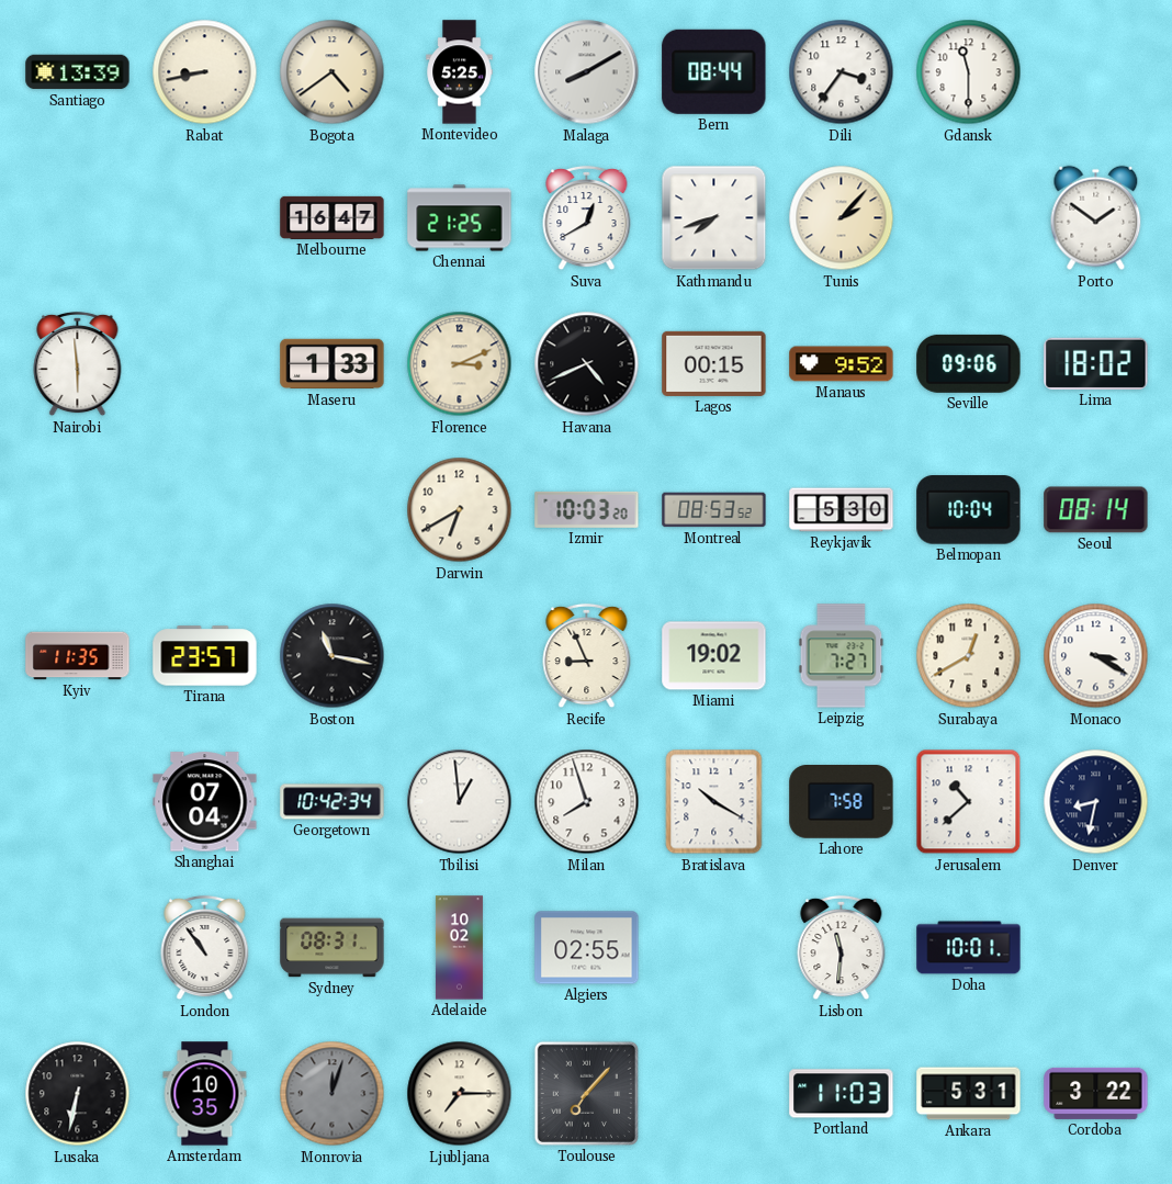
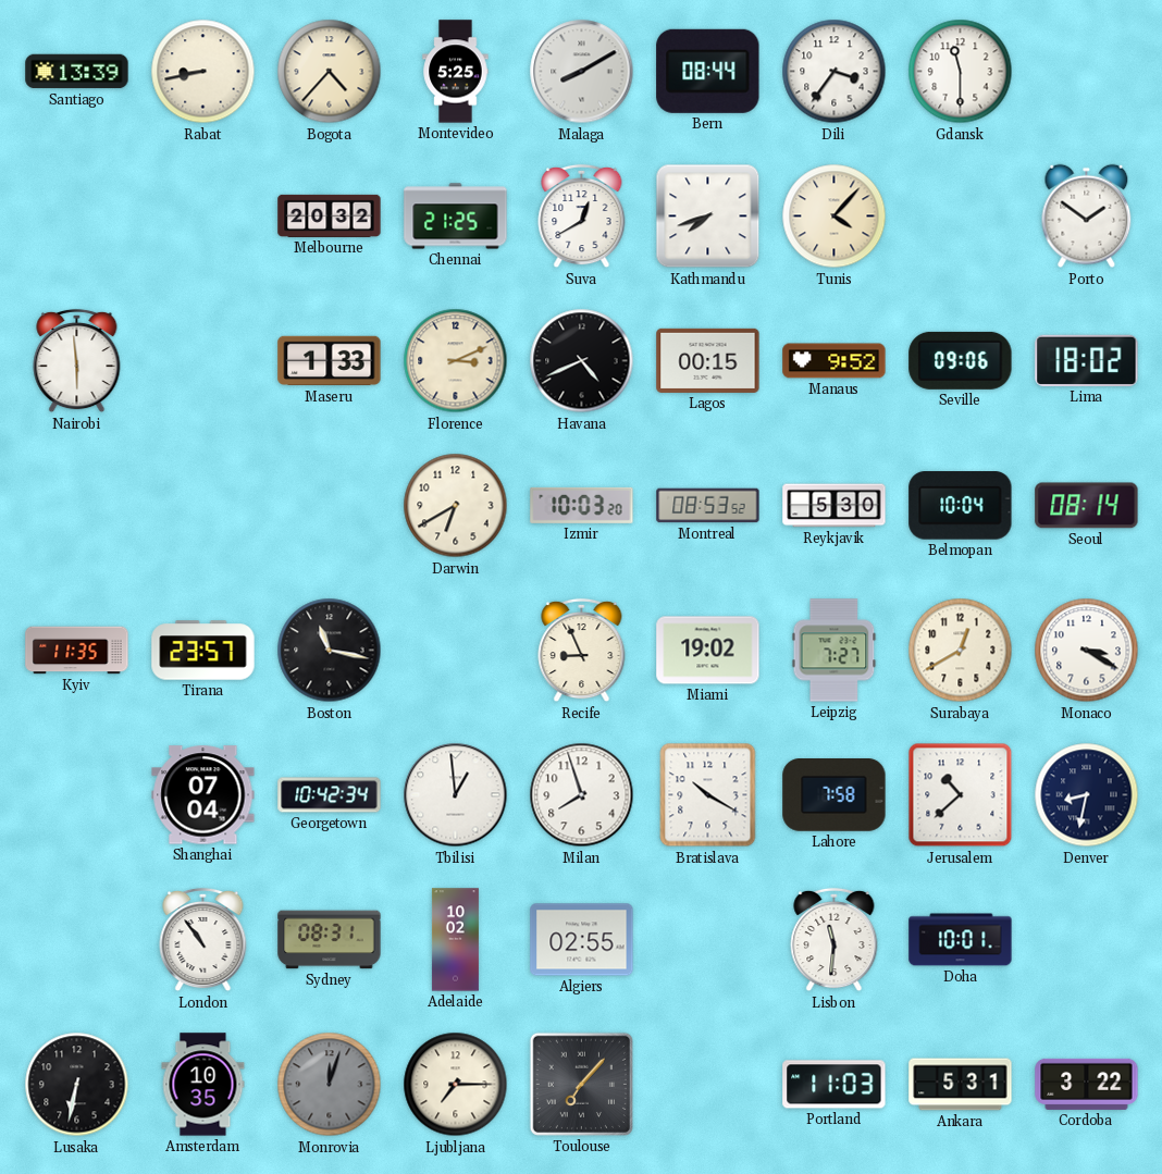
Bogota: 4:39 -> 4:37 (330, 72)
Melbourne: 16:47 -> 20:32 (330, 215)
Tunis: 2:07 -> 4:07 (835, 217)
